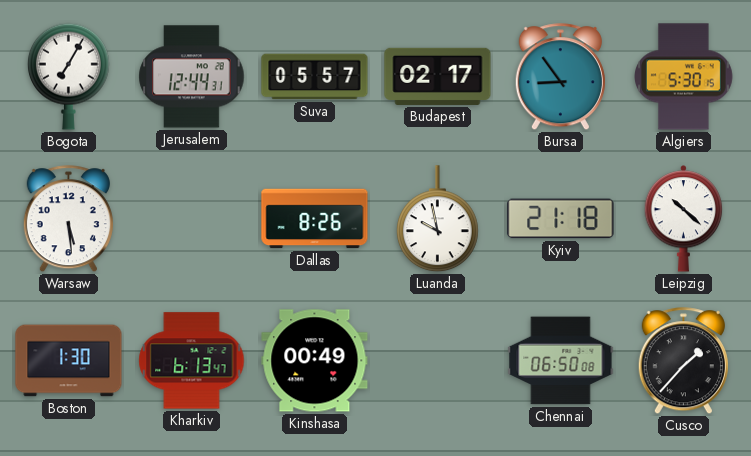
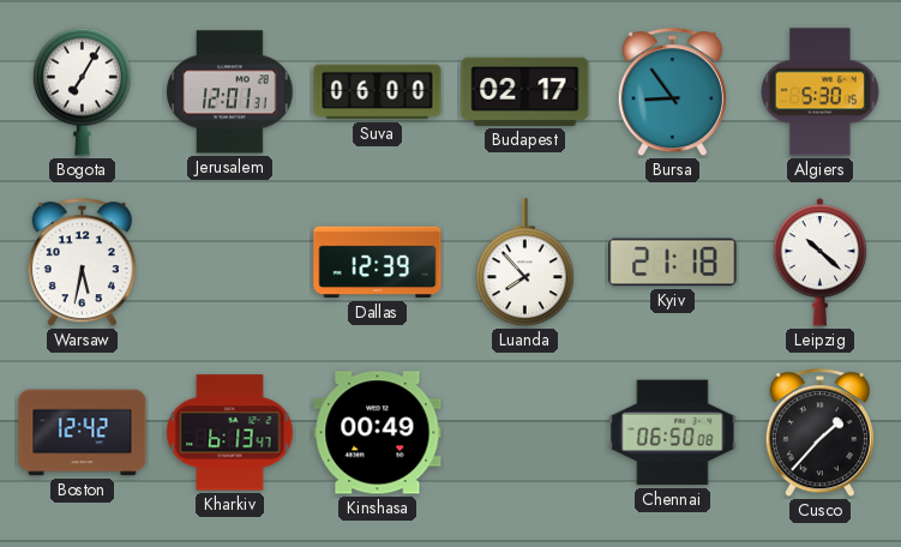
Jerusalem: 12:44 -> 12:01 (230, 92)
Suva: 05:57 -> 06:00 (378, 92)
Warsaw: 5:29 -> 5:32 (82, 263)
Dallas: 8:26 -> 12:39 (378, 263)
Luanda: 9:58 -> 7:53 (524, 263)
Boston: 1:30 -> 12:42 (83, 433)
